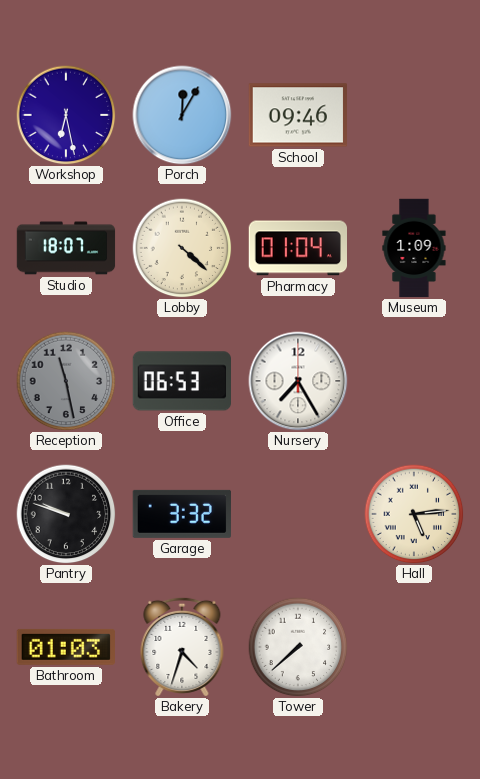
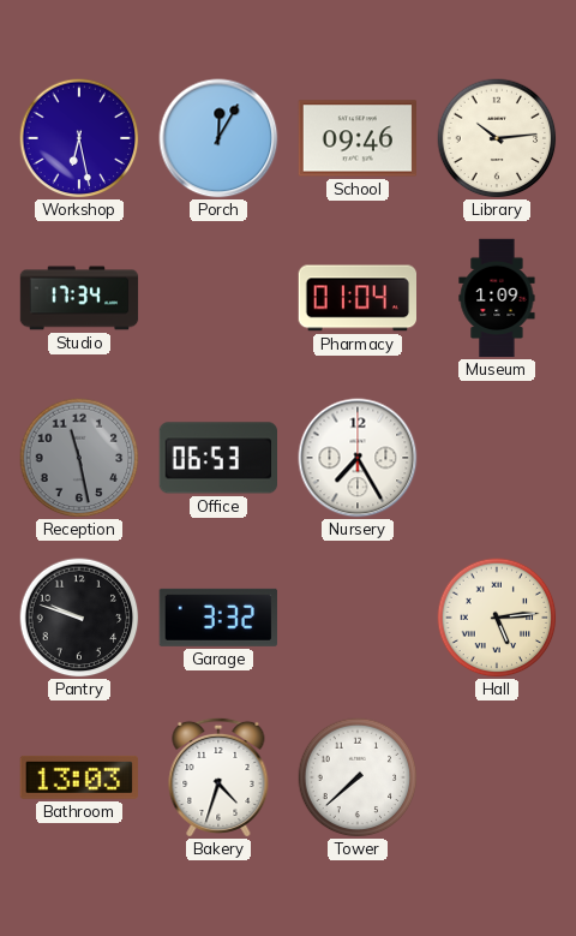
Library: none -> 10:14 (497, 138)
Studio: 18:07 -> 17:34 (79, 298)
Lobby: 4:22 -> none (182, 248)
Bathroom: 01:03 -> 13:03 (78, 777)
